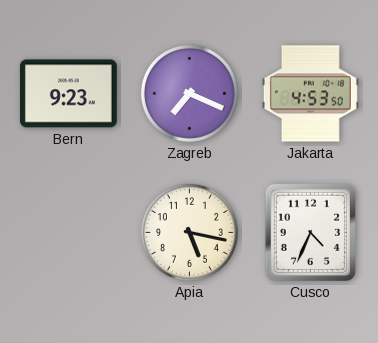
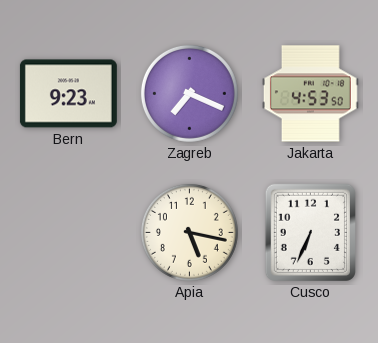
Cusco: 4:34 -> 6:34 (310, 232)
